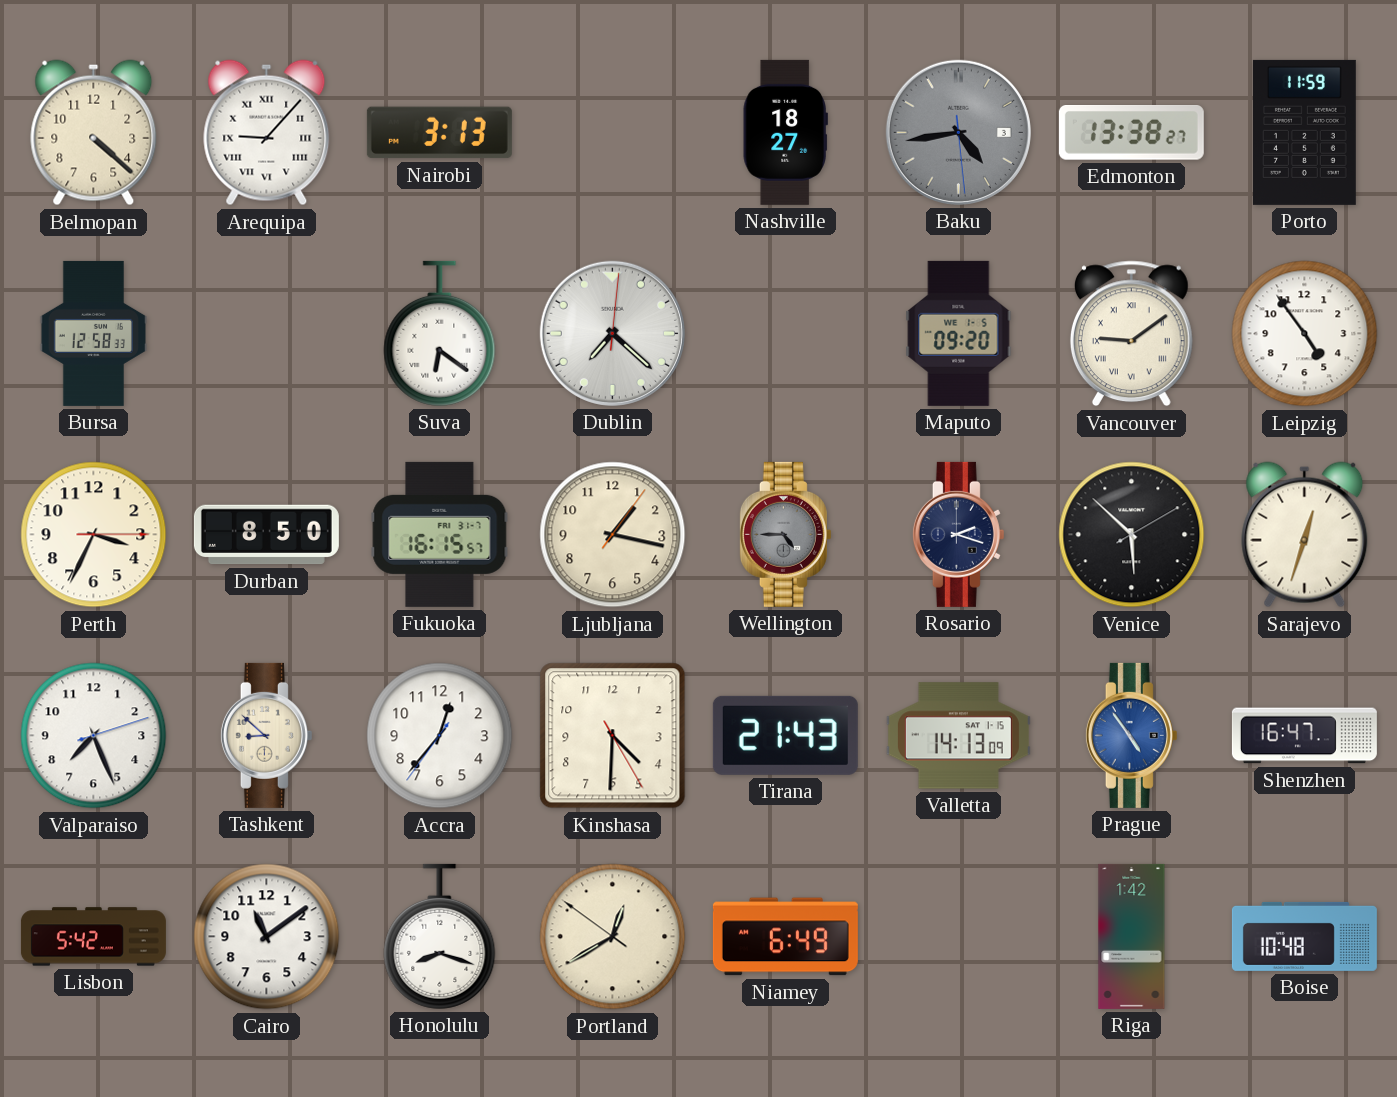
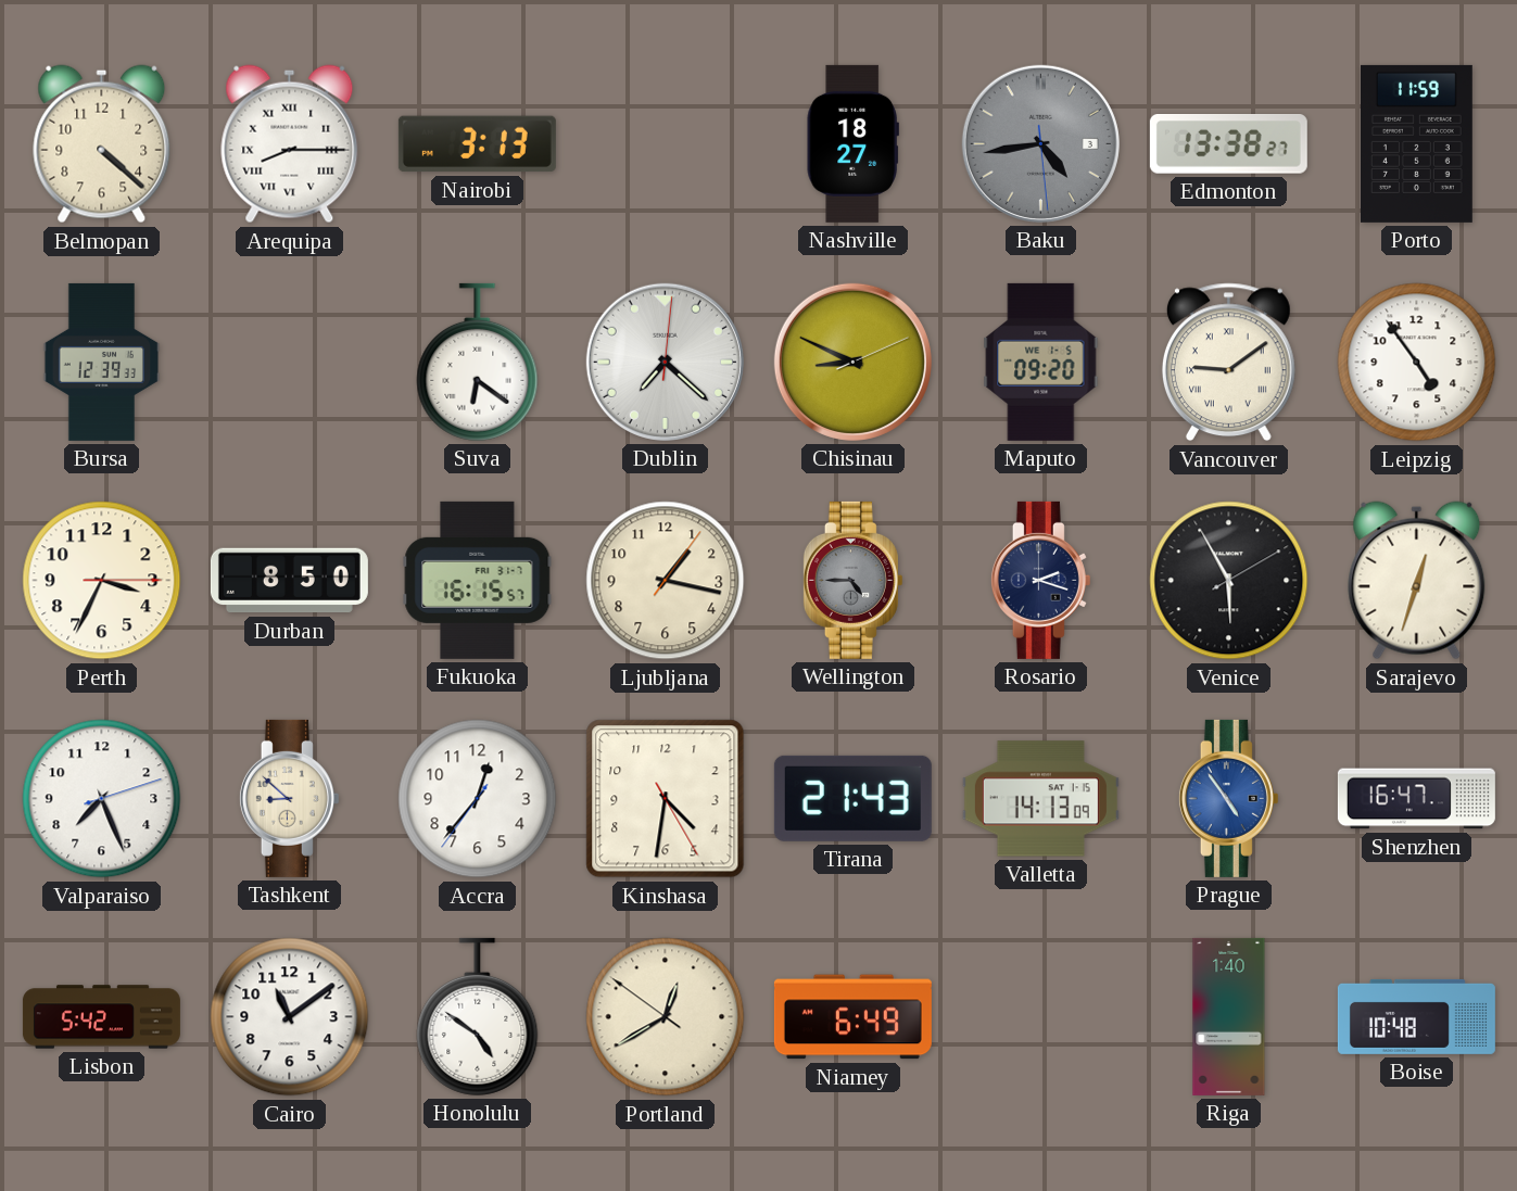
Arequipa: 9:07 -> 8:15 (290, 144)
Bursa: 12:58 -> 12:39 (102, 362)
Chisinau: none -> 8:49 (852, 362)
Venice: 5:52 -> 5:55 (1229, 581)
Kinshasa: 4:30 -> 4:31 (666, 799)
Honolulu: 8:18 -> 4:51 (478, 1016)
Riga: 1:42 -> 1:40 (1229, 1016)
